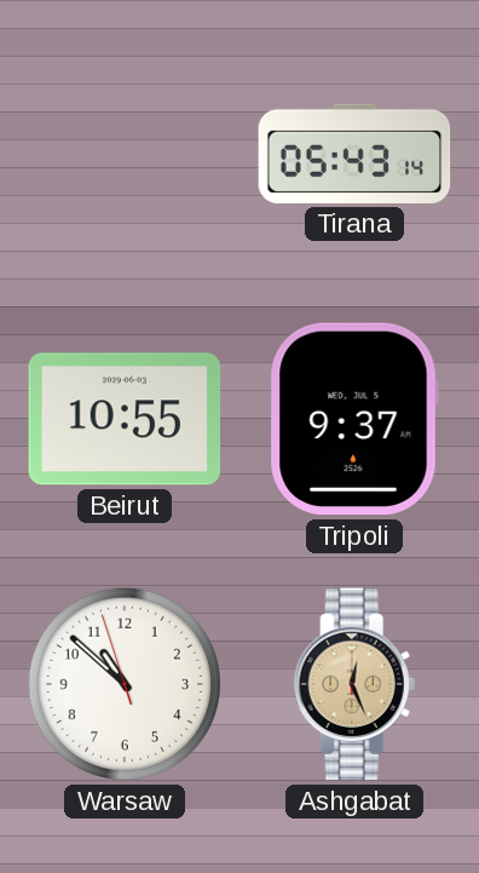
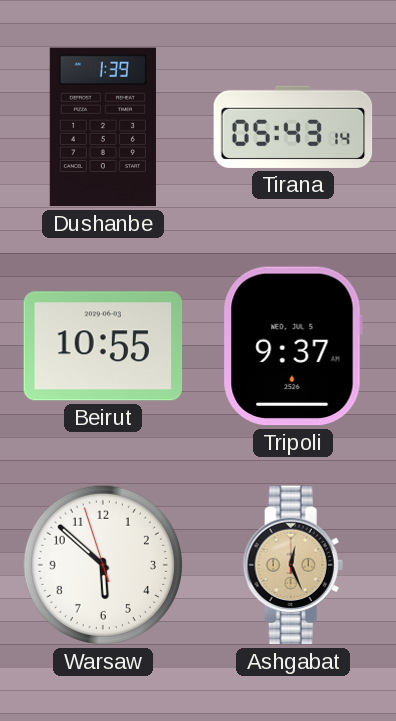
Dushanbe: none -> 1:39 (103, 127)
Warsaw: 10:51 -> 5:51 (103, 565)
